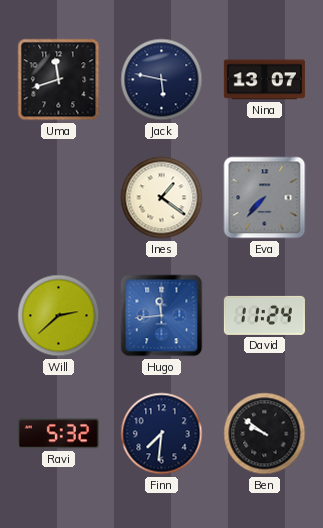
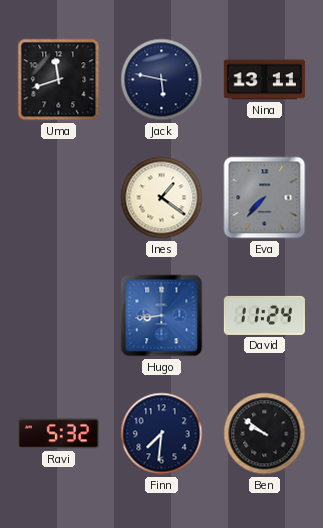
Nina: 13:07 -> 13:11 (264, 80)
Will: 2:38 -> none (59, 316)
Hugo: 11:44 -> 8:44 (162, 316)
